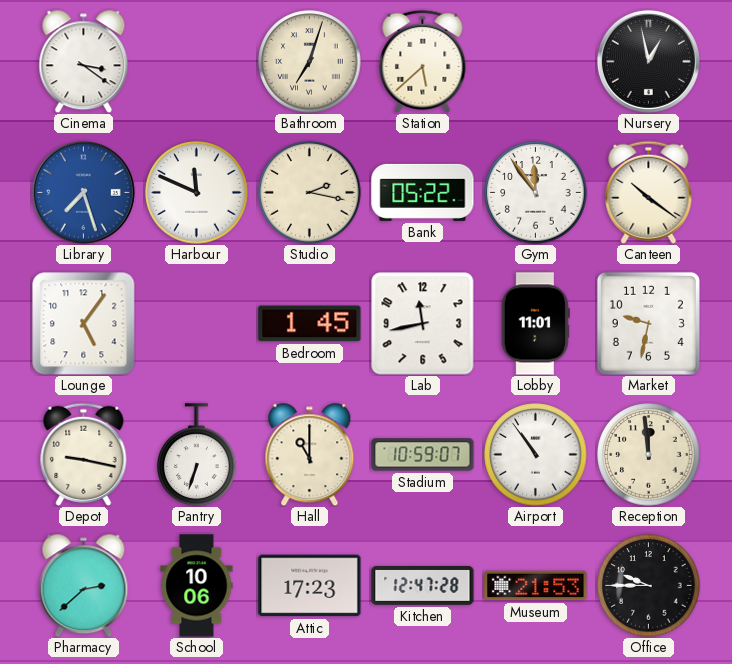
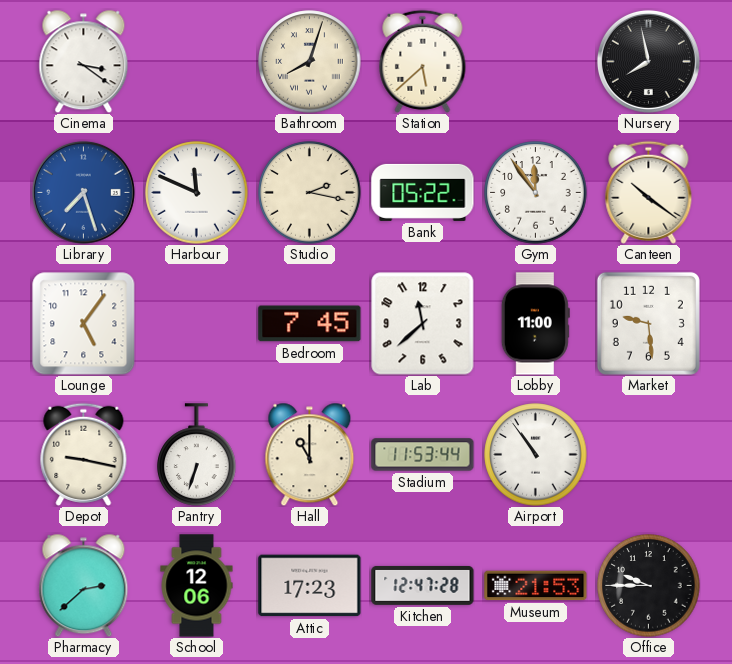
Bathroom: 7:03 -> 8:03 (310, 62)
Nursery: 12:58 -> 7:58 (648, 61)
Bedroom: 1:45 -> 7:45 (310, 324)
Lab: 11:43 -> 11:38 (423, 324)
Lobby: 11:01 -> 11:00 (535, 324)
Market: 9:32 -> 9:29 (648, 323)
Stadium: 10:59 -> 11:53 (423, 455)
Reception: 11:59 -> none (649, 455)
School: 10:06 -> 12:06 (197, 586)
